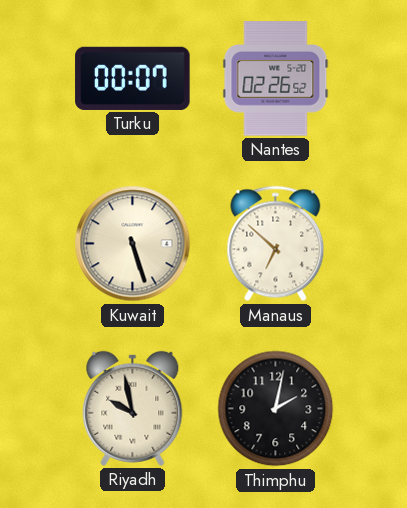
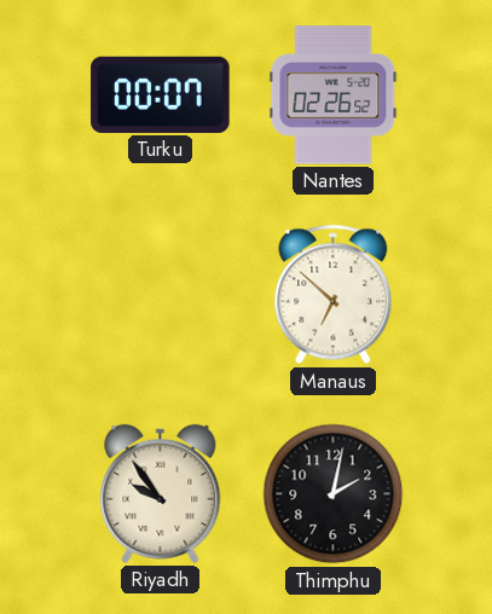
Kuwait: 5:27 -> none (133, 244)
Riyadh: 9:58 -> 9:54 (161, 493)
